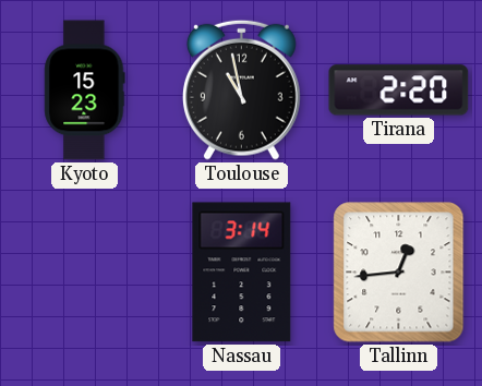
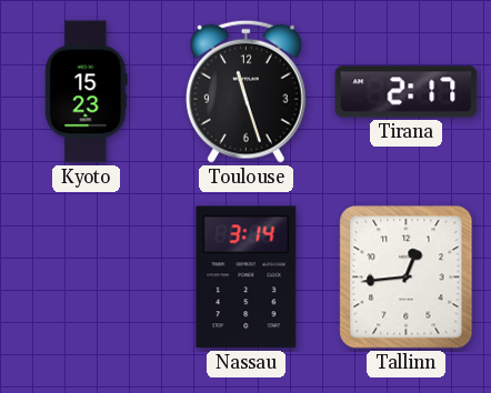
Toulouse: 10:58 -> 11:27 (245, 91)
Tirana: 2:20 -> 2:17 (407, 92)
